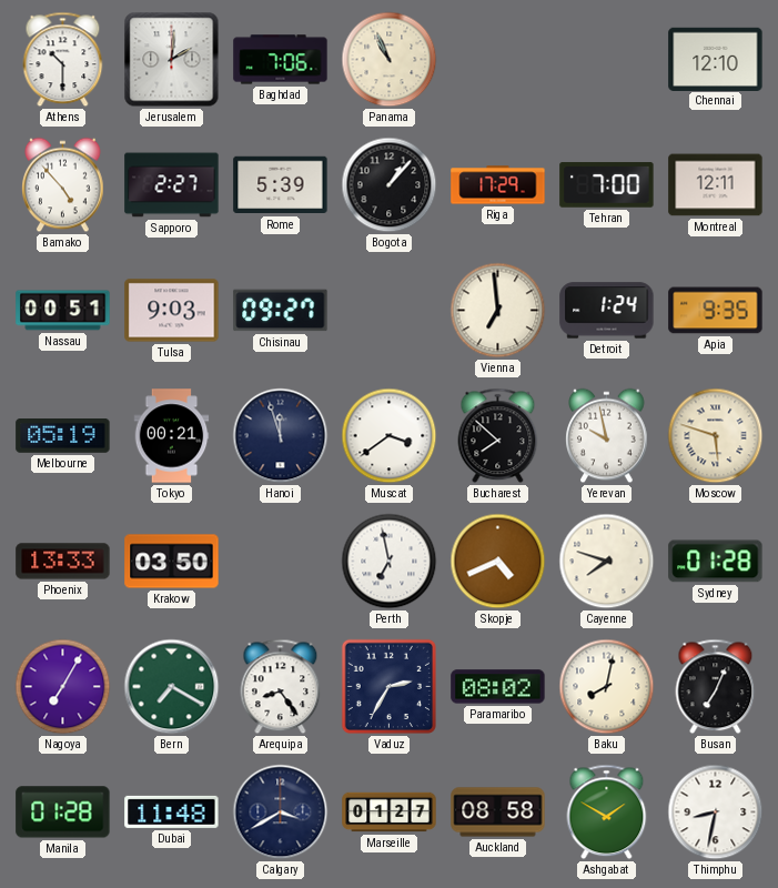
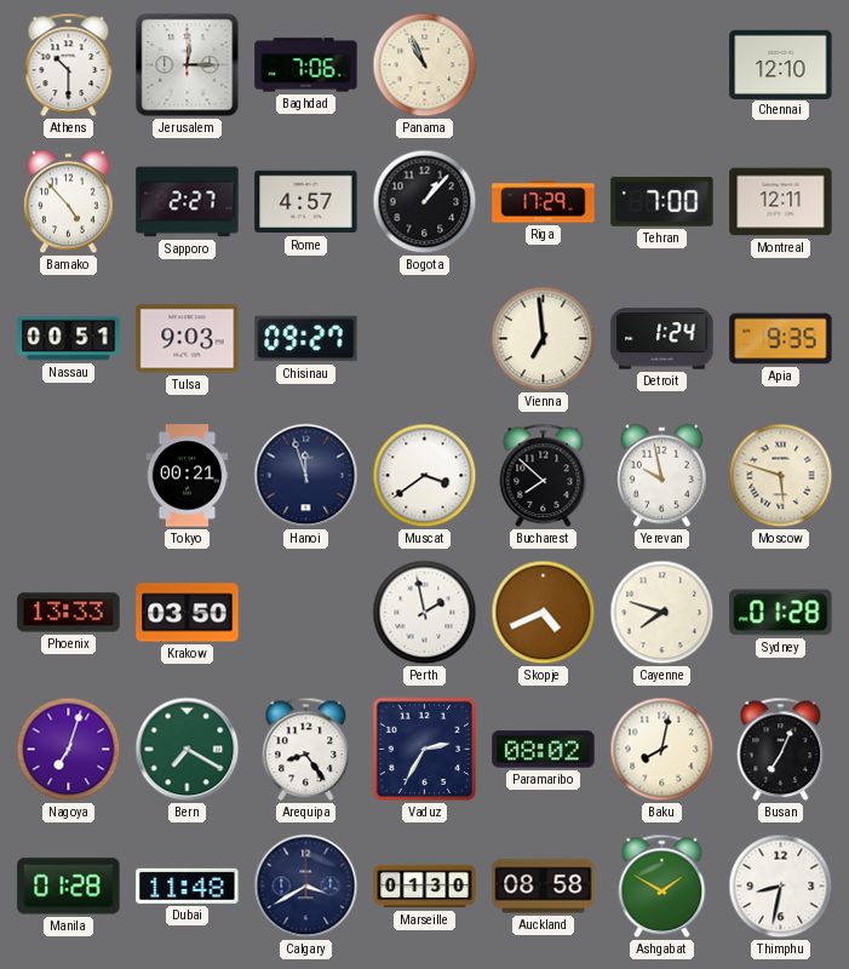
Jerusalem: 2:01 -> 12:15 (188, 65)
Rome: 5:39 -> 4:57 (306, 202)
Melbourne: 05:19 -> none (63, 436)
Perth: 6:58 -> 1:58 (425, 613)
Nagoya: 7:05 -> 7:03 (69, 750)
Marseille: 01:27 -> 01:30 (425, 887)
